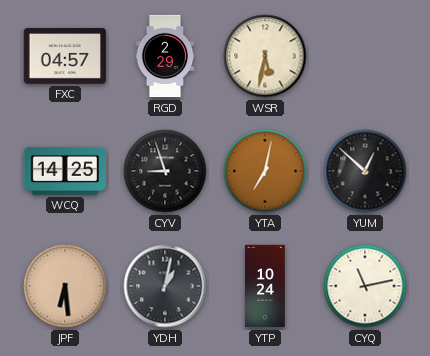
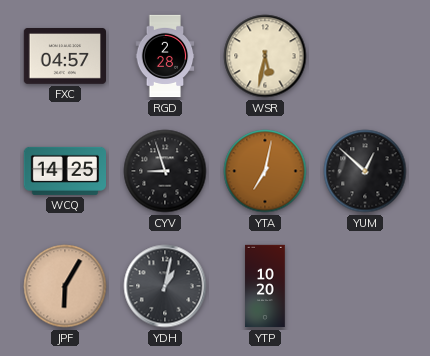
RGD: 2:29 -> 2:28 (165, 56)
JPF: 6:29 -> 6:05 (65, 286)
YTP: 10:24 -> 10:20 (265, 286)
CYQ: 11:13 -> none (365, 286)
